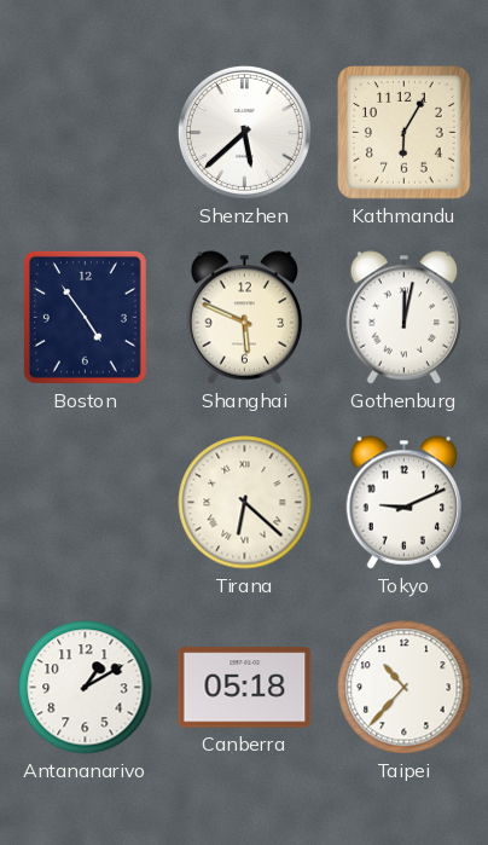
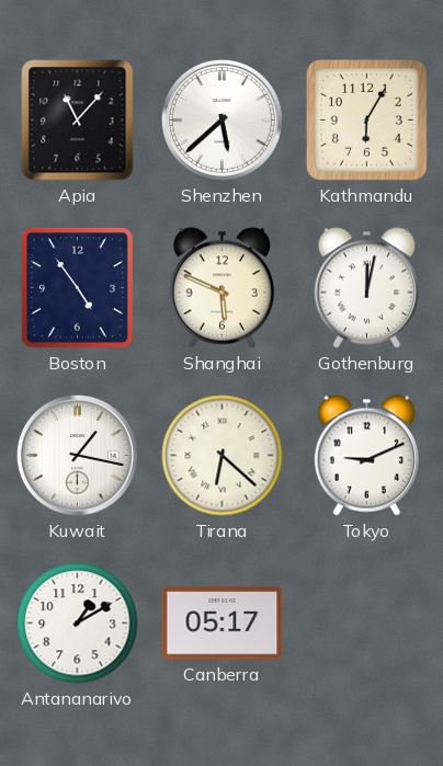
Apia: none -> 11:07 (78, 121)
Kuwait: none -> 1:17 (77, 455)
Canberra: 05:18 -> 05:17 (223, 624)
Taipei: 10:37 -> none (405, 688)
